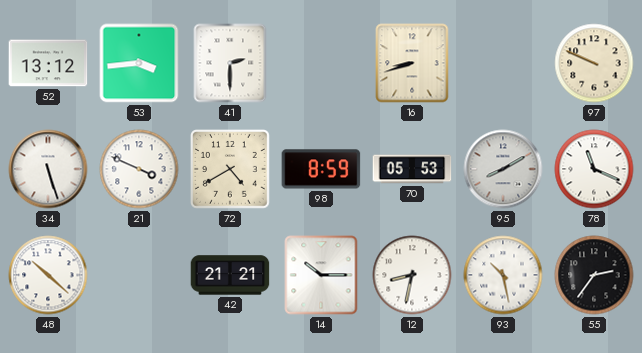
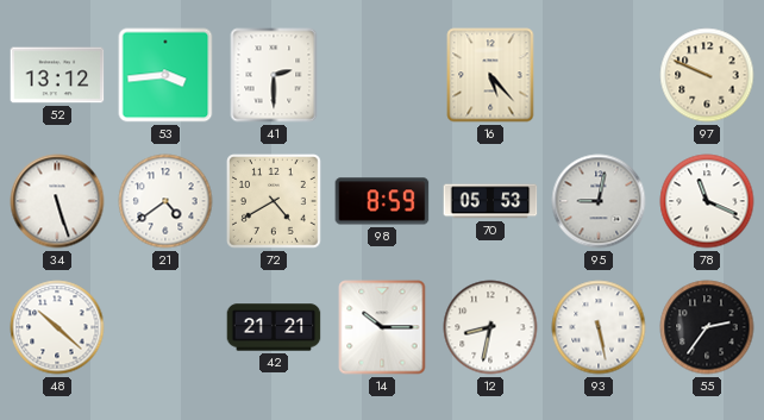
16: 8:42 -> 5:23 (490, 75)
21: 3:49 -> 4:39 (165, 201)
95: 8:10 -> 9:02 (599, 201)
93: 10:28 -> 5:28 (599, 327)
